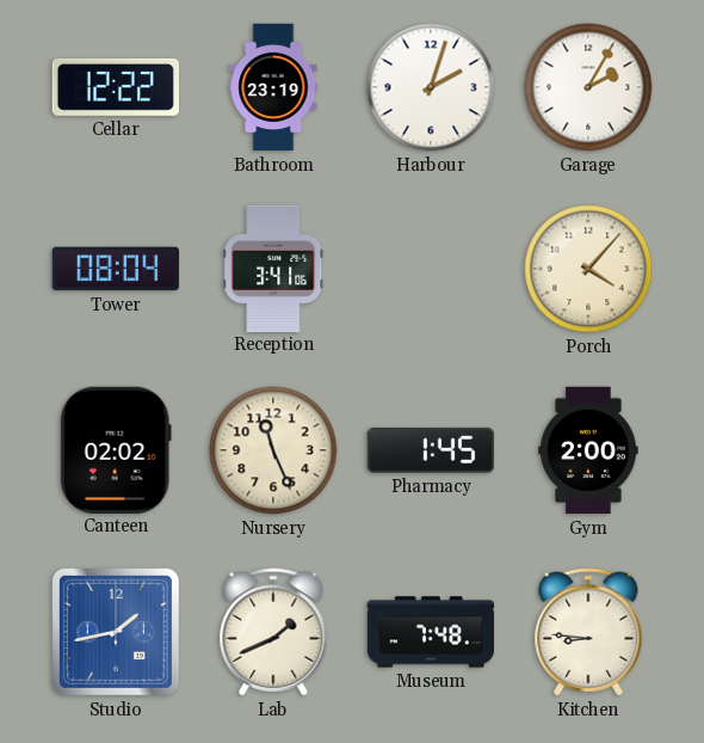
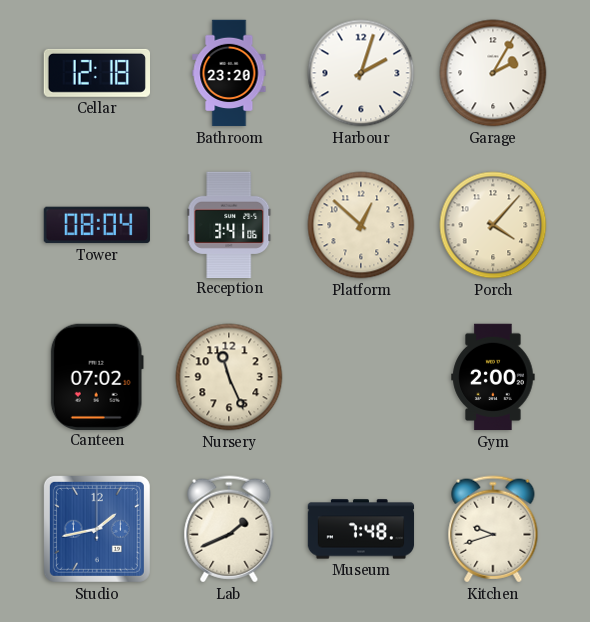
Cellar: 12:22 -> 12:18 (96, 73)
Bathroom: 23:19 -> 23:20 (229, 73)
Platform: none -> 12:52 (361, 225)
Canteen: 02:02 -> 07:02 (97, 376)
Pharmacy: 1:45 -> none (430, 450)
Kitchen: 8:46 -> 9:42 (493, 529)
